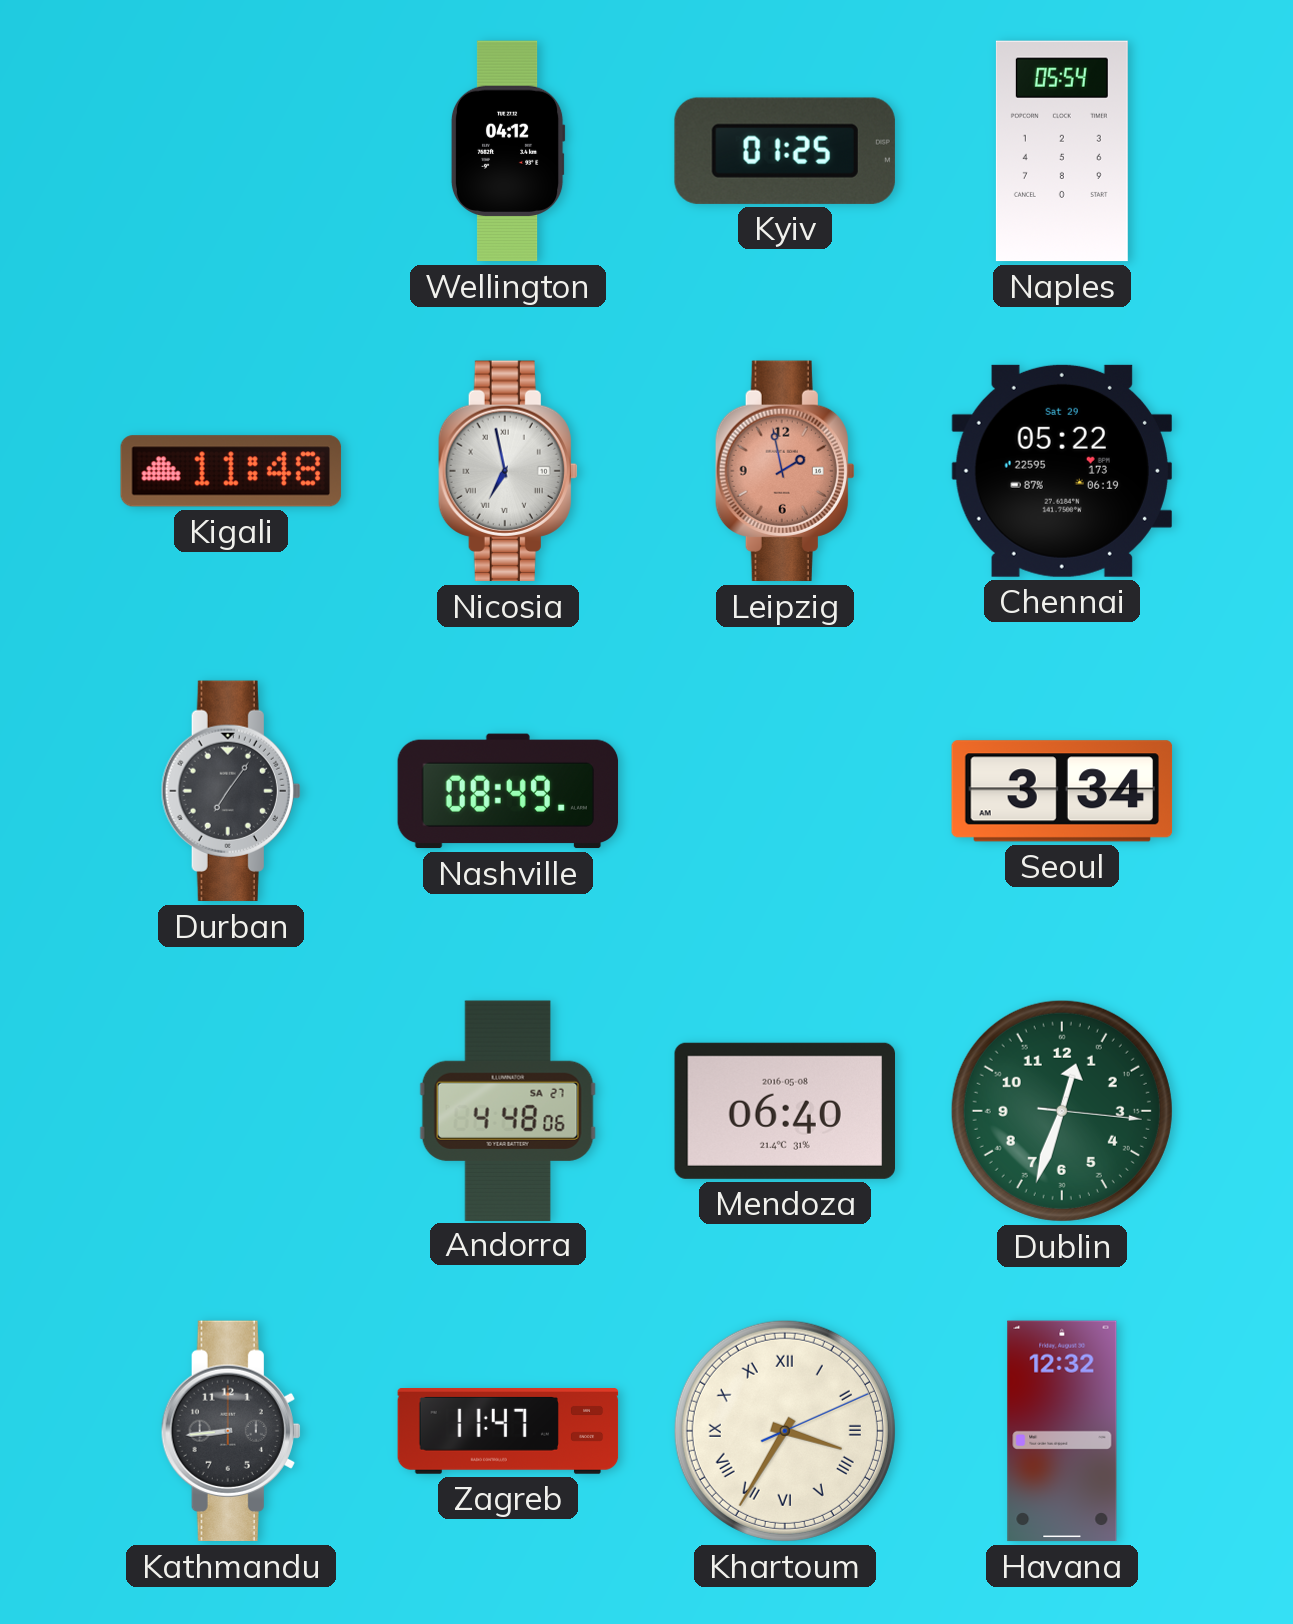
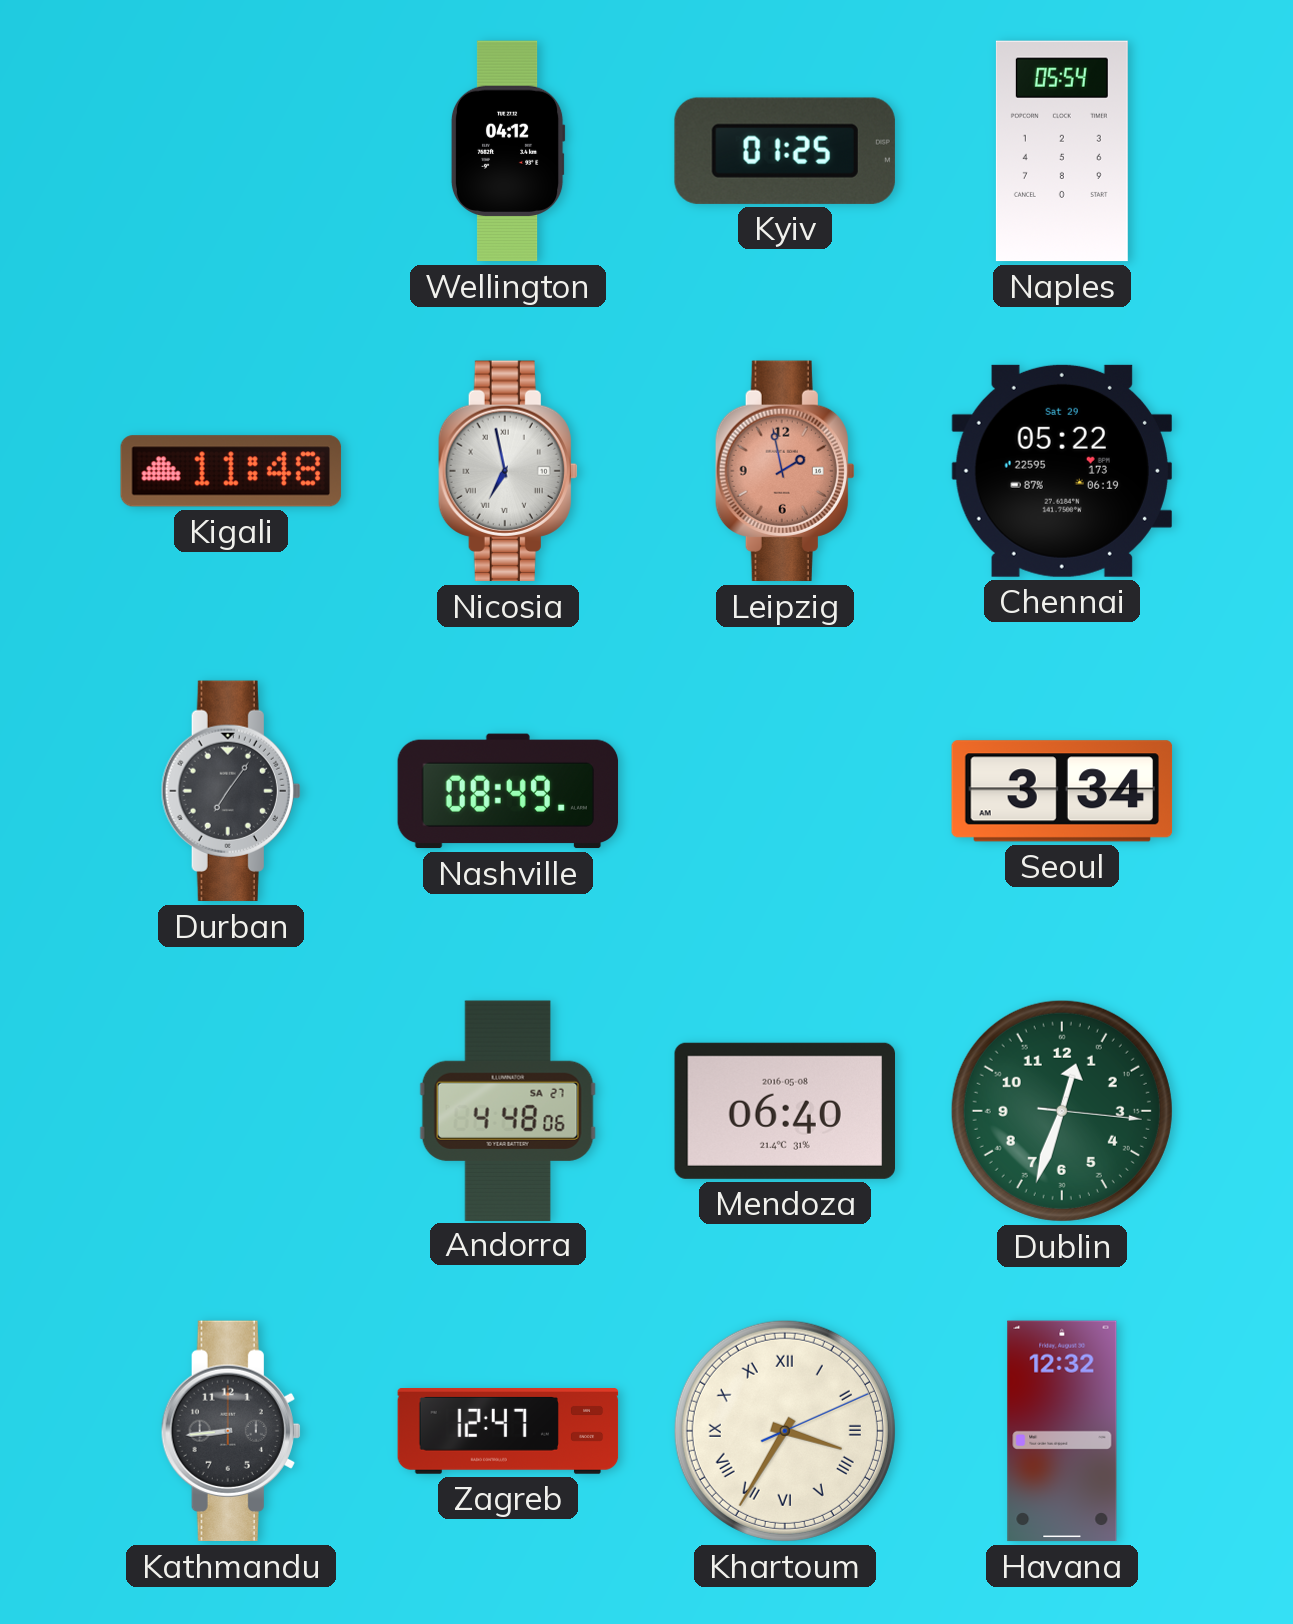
Zagreb: 11:47 -> 12:47 (508, 1432)
